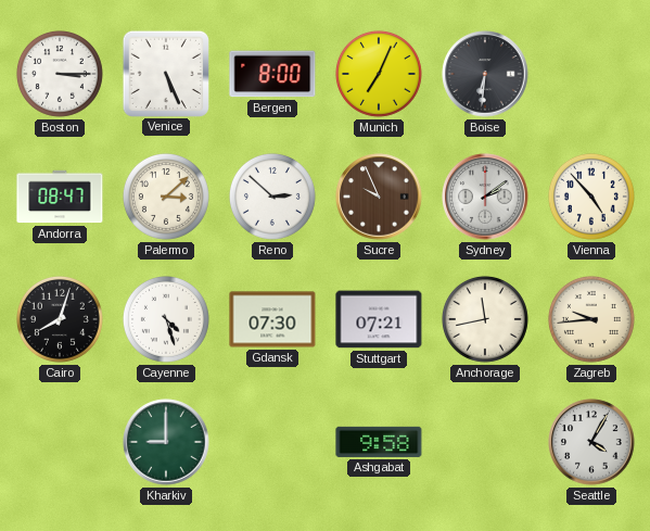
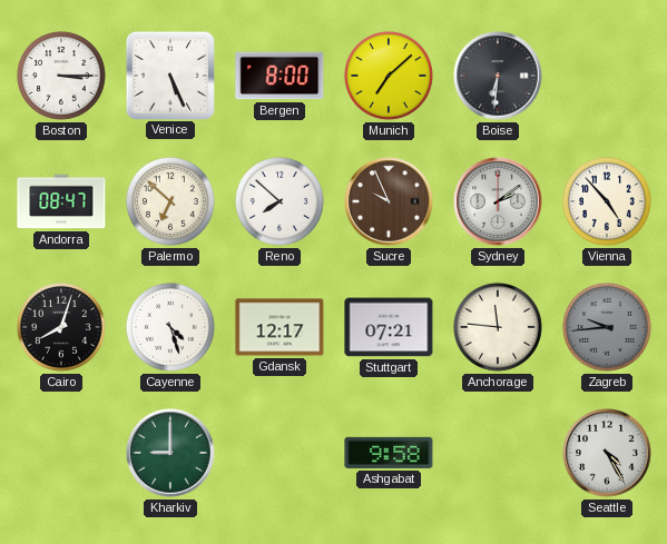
Munich: 7:04 -> 7:08 (389, 76)
Palermo: 3:08 -> 6:52 (170, 201)
Reno: 2:52 -> 7:52 (279, 201)
Gdansk: 07:30 -> 12:17 (279, 327)
Anchorage: 11:43 -> 11:46 (498, 327)
Zagreb dial: cream -> grey (607, 327)
Seattle: 4:05 -> 4:25 (607, 453)
